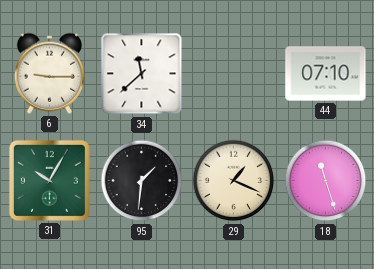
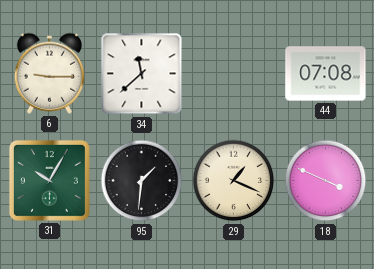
44: 07:10 -> 07:08 (326, 74)
18: 11:27 -> 3:49 (326, 181)
